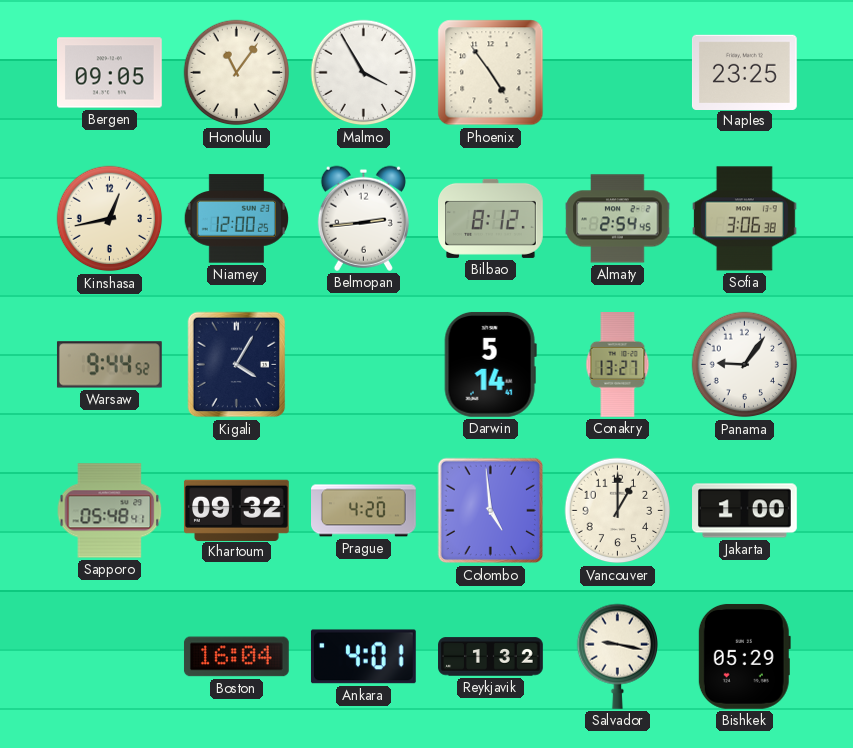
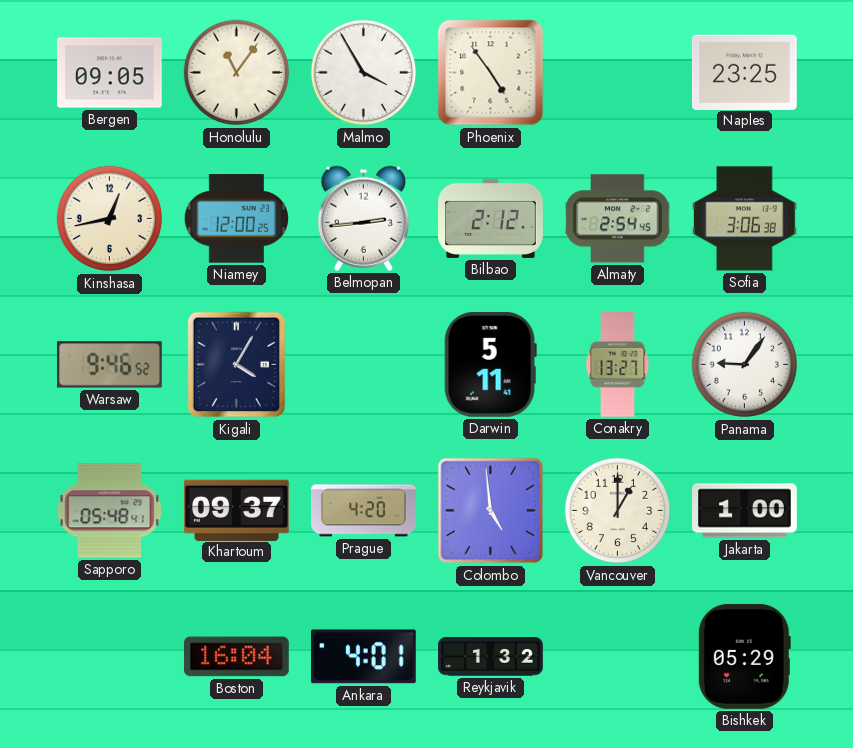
Bilbao: 8:12 -> 2:12 (491, 218)
Warsaw: 9:44 -> 9:46 (110, 365)
Darwin: 5:14 -> 5:11 (490, 364)
Khartoum: 09:32 -> 09:37 (236, 510)
Salvador: 9:17 -> none (617, 656)
